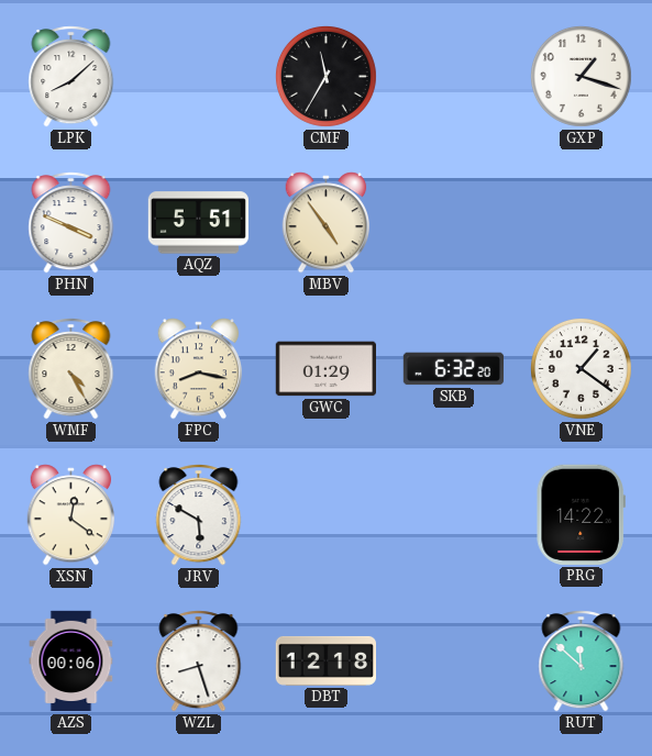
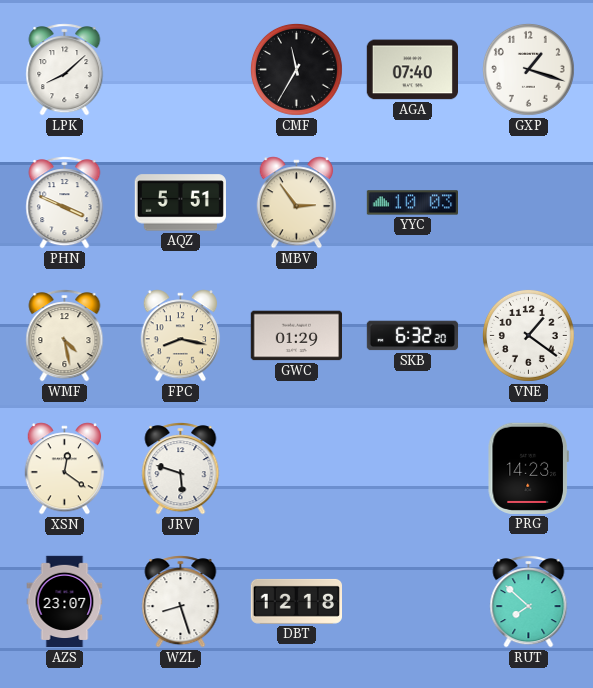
AGA: none -> 07:40 (412, 70)
MBV: 4:54 -> 2:54 (297, 203)
YYC: none -> 10:03 (412, 203)
WMF: 4:25 -> 4:28 (65, 336)
JRV: 5:50 -> 5:48 (181, 469)
PRG: 14:22 -> 14:23 (528, 468)
AZS: 00:06 -> 23:07 (65, 602)
RUT: 11:52 -> 7:52 (529, 602)
